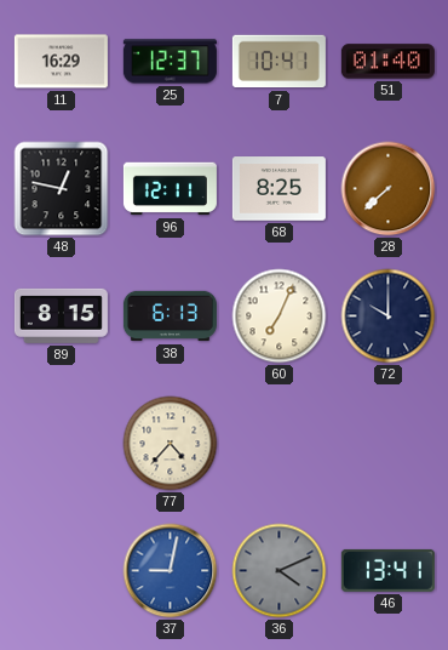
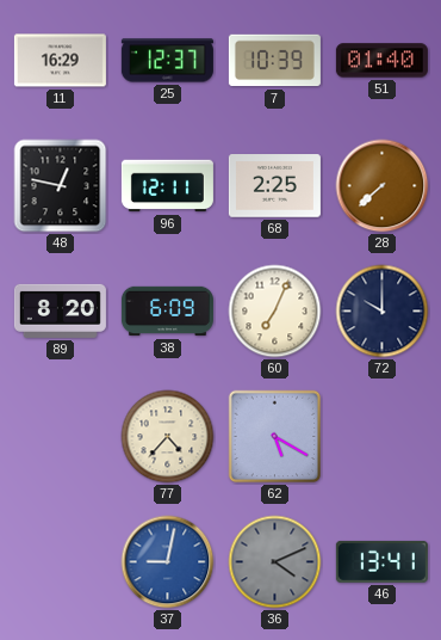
7: 10:41 -> 10:39 (274, 61)
68: 8:25 -> 2:25 (274, 186)
89: 8:15 -> 8:20 (60, 310)
38: 6:13 -> 6:09 (167, 312)
62: none -> 5:20 (275, 437)
